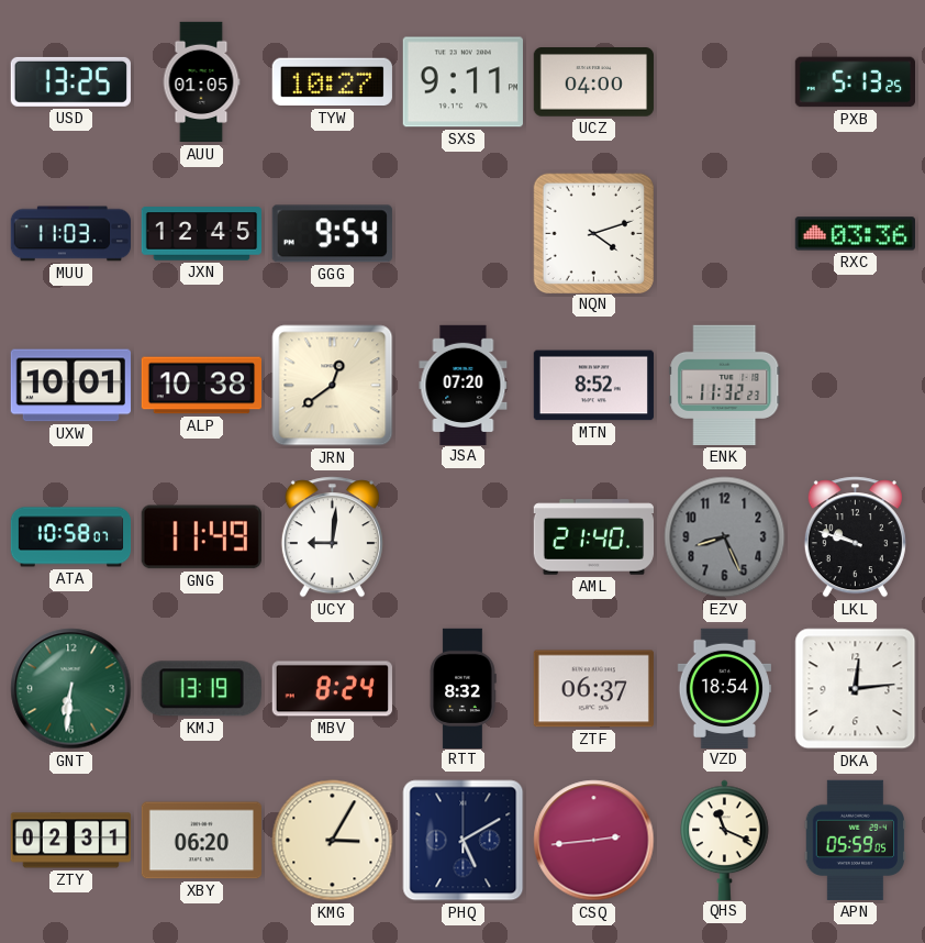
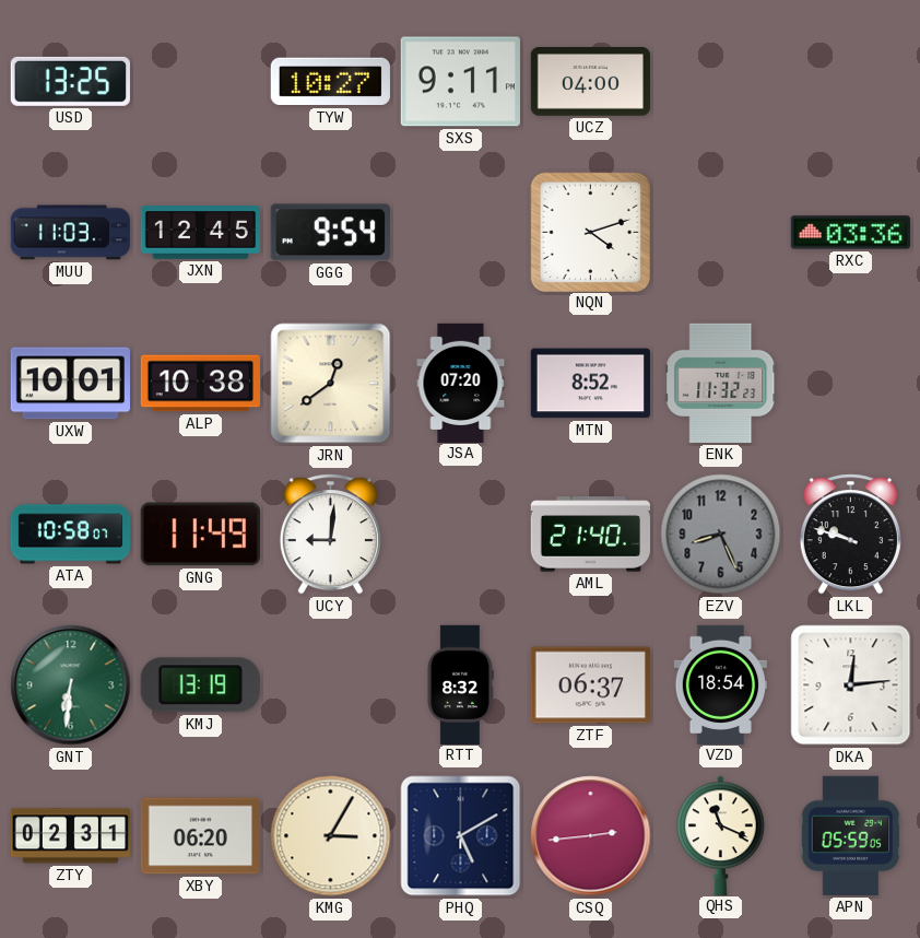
AUU: 01:05 -> none (201, 82)
PXB: 5:13 -> none (855, 82)
MBV: 8:24 -> none (332, 689)
